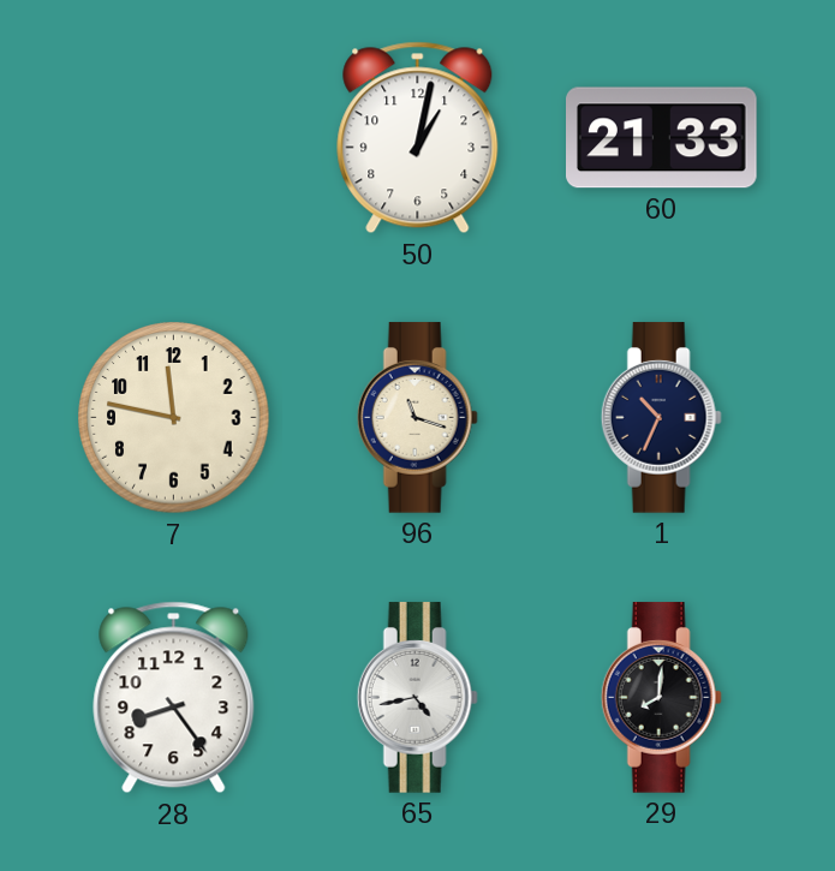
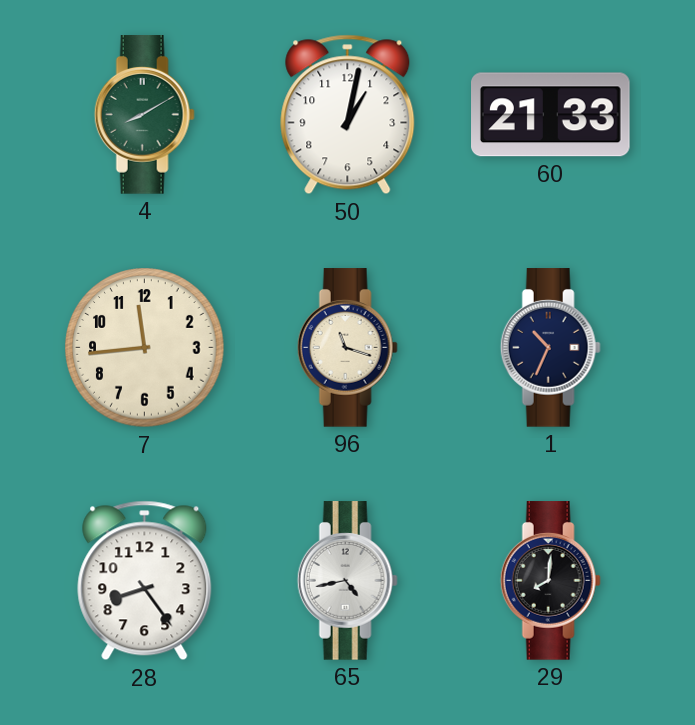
4: none -> 8:10 (144, 115)
7: 11:47 -> 11:44 (145, 348)
